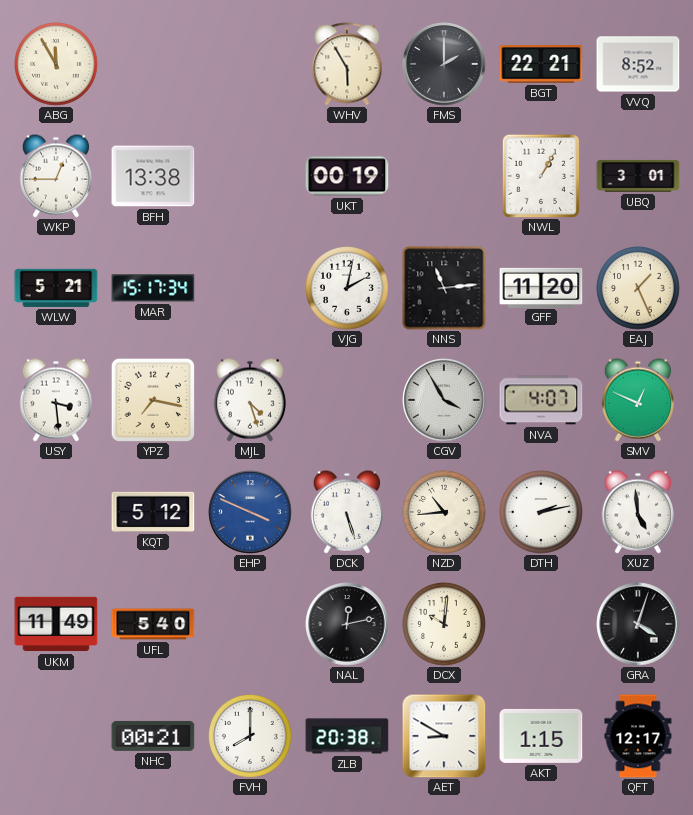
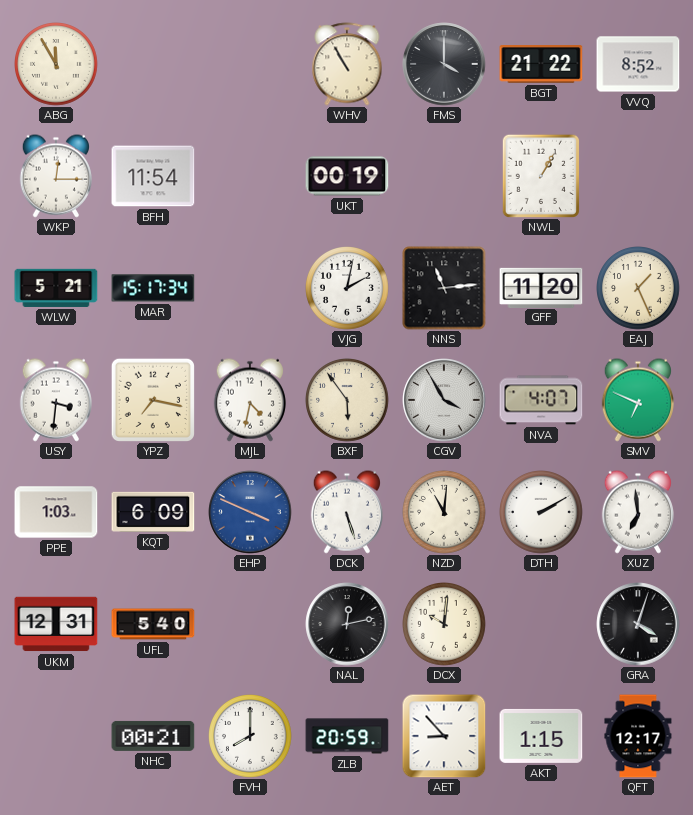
WHV: 5:55 -> 10:55 (347, 64)
FMS: 2:00 -> 4:00 (444, 64)
BGT: 22:21 -> 21:22 (541, 65)
WKP: 12:45 -> 12:15 (56, 176)
BFH: 13:38 -> 11:54 (153, 176)
UBQ: 3:01 -> none (638, 176)
USY: 3:29 -> 3:31 (56, 400)
MJL: 4:27 -> 4:32 (250, 400)
BXF: none -> 5:54 (348, 401)
SMV: 12:49 -> 6:49 (638, 400)
PPE: none -> 1:03 (56, 512)
KQT: 5:12 -> 6:09 (153, 512)
NZD: 10:44 -> 11:01 (445, 513)
DTH: 2:13 -> 2:10 (542, 513)
XUZ: 4:59 -> 6:59 (638, 512)
UKM: 11:49 -> 12:31 (56, 624)
ZLB: 20:38 -> 20:59 (347, 736)
AET: 8:50 -> 8:53 (444, 736)
